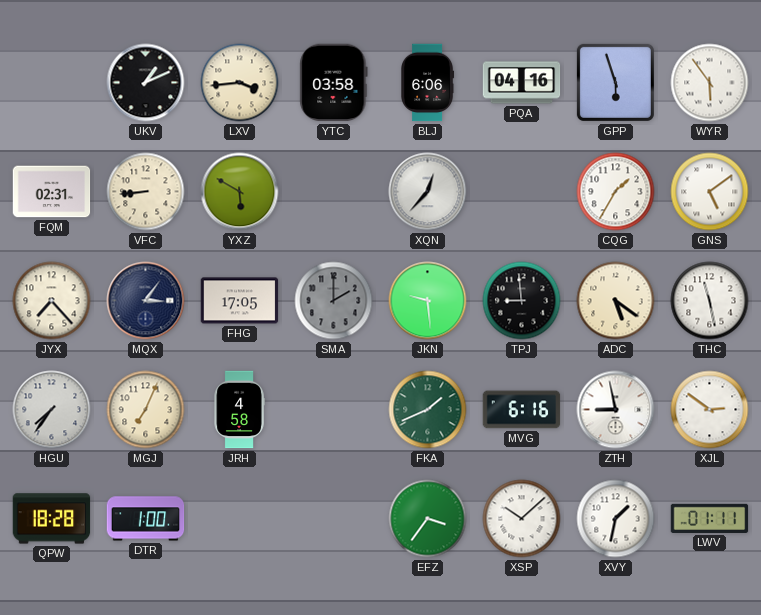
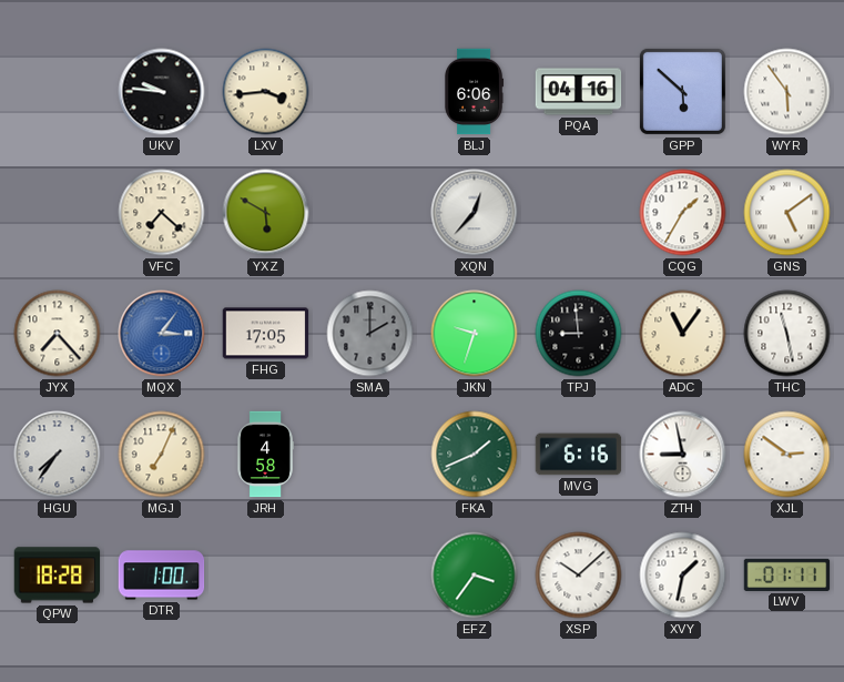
UKV: 1:11 -> 9:46 (162, 92)
YTC: 03:58 -> none (334, 83)
GPP: 5:57 -> 5:52 (682, 91)
FQM: 02:31 -> none (52, 192)
VFC: 8:44 -> 7:22 (162, 213)
MQX dial: navy -> blue (162, 334)
JKN: 9:29 -> 9:33 (475, 334)
ADC: 5:21 -> 11:06 (683, 334)
